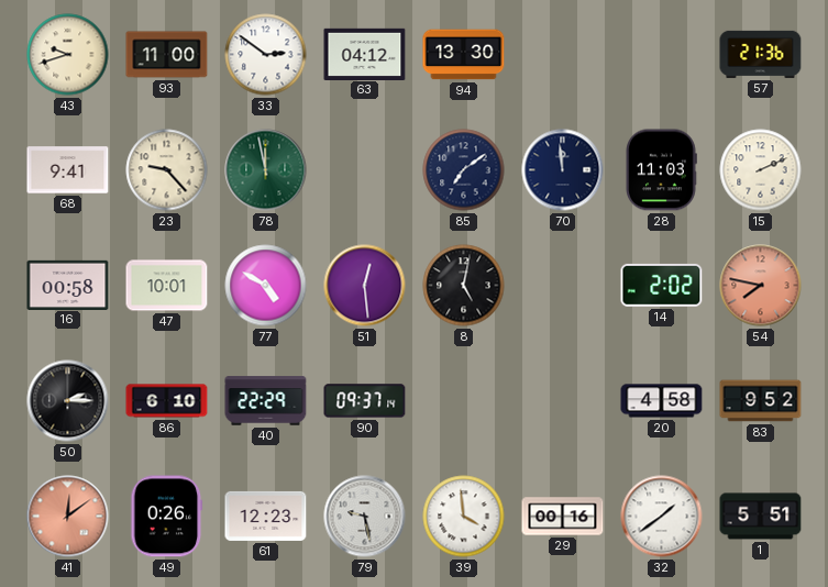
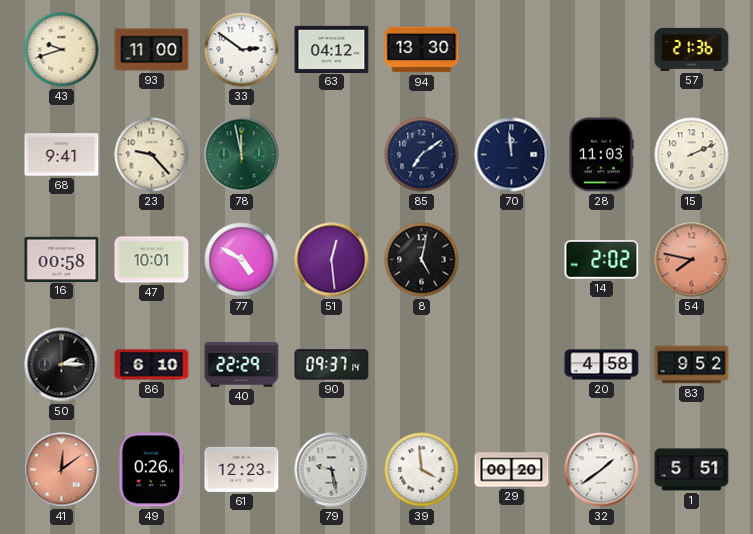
29: 00:16 -> 00:20 (512, 470)
